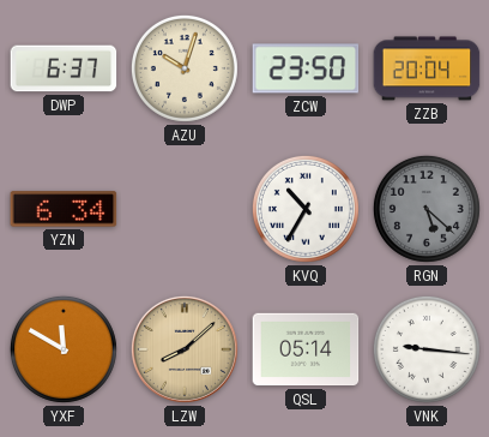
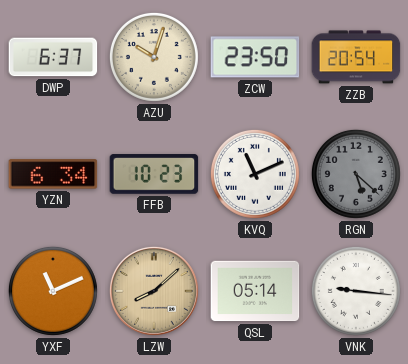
ZZB: 20:04 -> 20:54 (356, 57)
FFB: none -> 10:23 (154, 174)
KVQ: 10:35 -> 11:11 (255, 174)
YXF: 11:50 -> 11:11 (53, 291)
